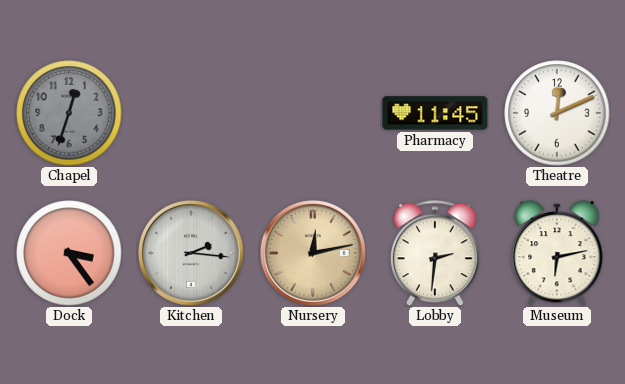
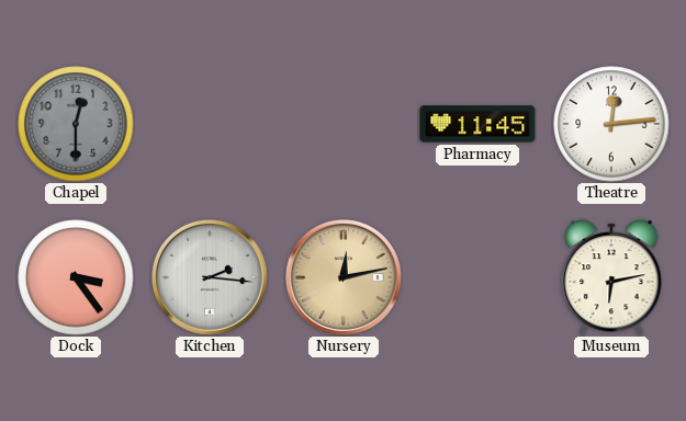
Chapel: 12:33 -> 12:30 (76, 124)
Theatre: 12:11 -> 12:14 (611, 124)
Lobby: 2:31 -> none (435, 253)
